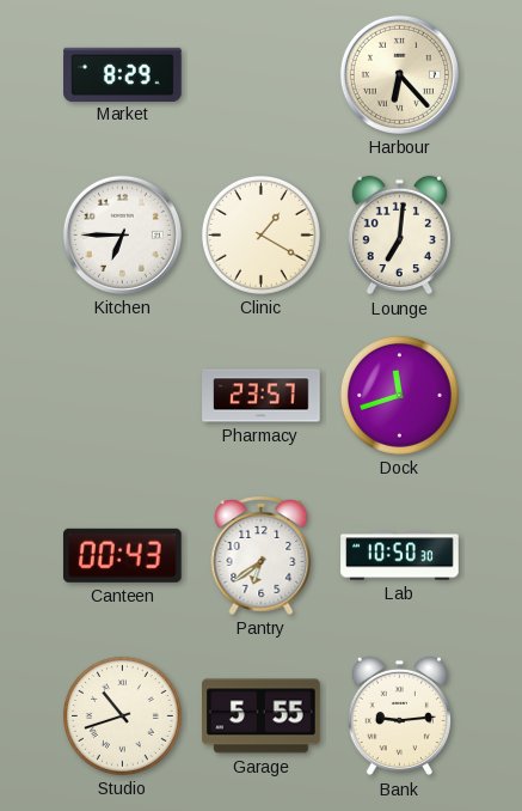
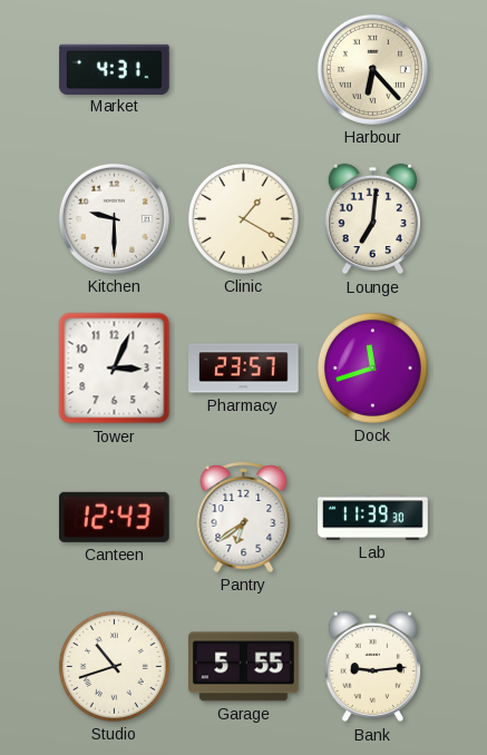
Market: 8:29 -> 4:31 (115, 69)
Kitchen: 6:45 -> 9:30 (114, 218)
Tower: none -> 3:04 (115, 369)
Canteen: 00:43 -> 12:43 (114, 517)
Lab: 10:50 -> 11:39 (373, 518)
